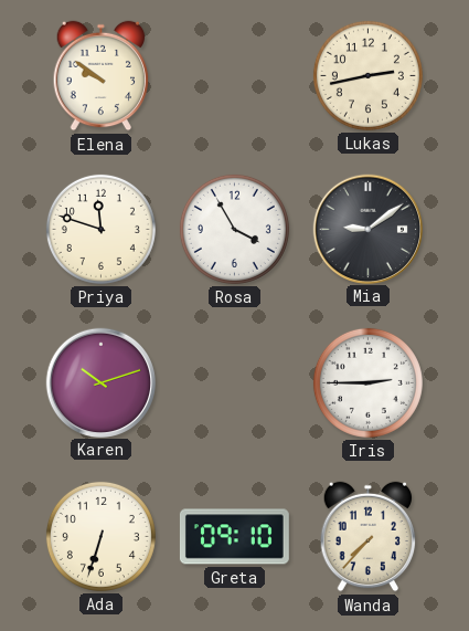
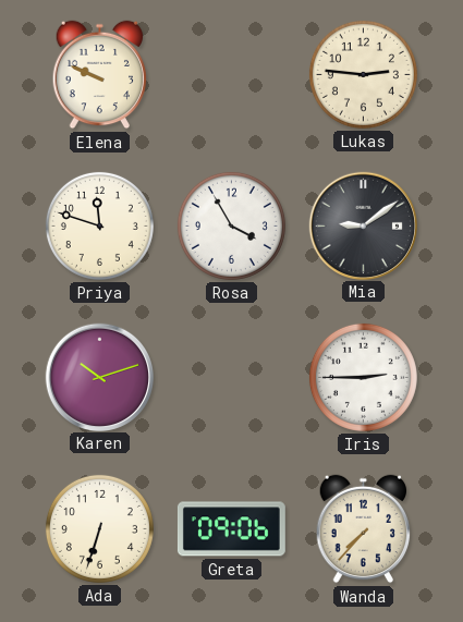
Elena: 9:51 -> 9:49 (100, 75)
Lukas: 2:43 -> 2:46 (363, 74)
Greta: 09:10 -> 09:06 (231, 529)
